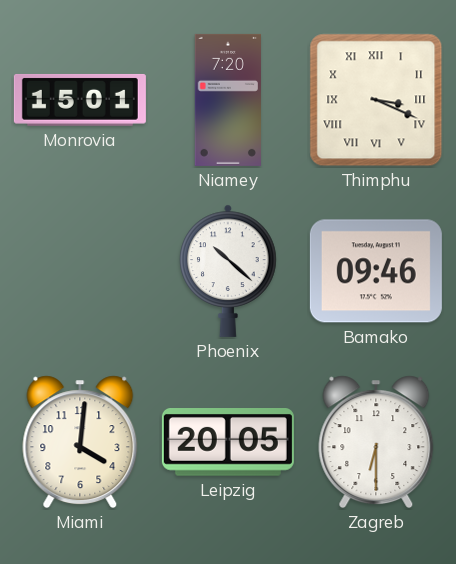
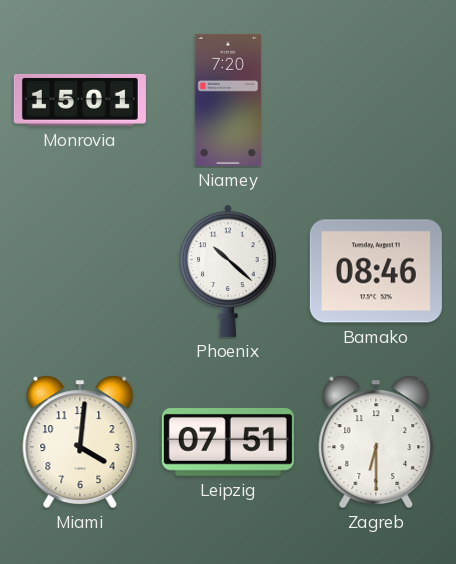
Thimphu: 3:19 -> none (376, 100)
Bamako: 09:46 -> 08:46 (376, 271)
Leipzig: 20:05 -> 07:51 (228, 443)
